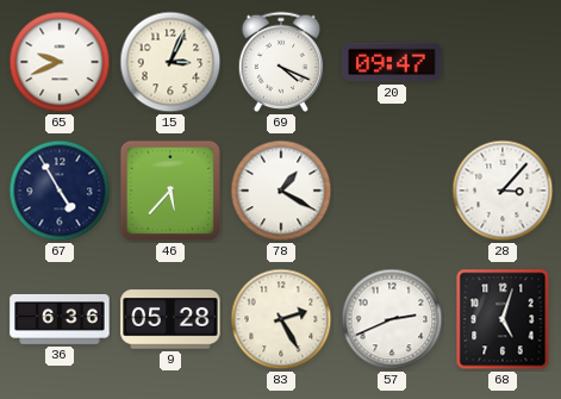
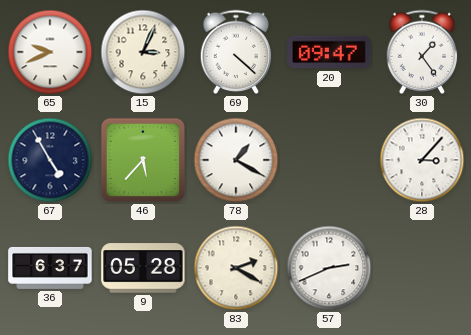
69: 4:19 -> 4:22 (236, 52)
30: none -> 1:24 (422, 52)
36: 6:36 -> 6:37 (50, 268)
83: 2:25 -> 2:20 (236, 268)
68: 5:03 -> none (503, 319)
